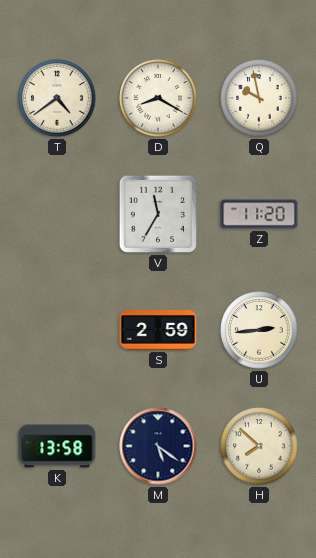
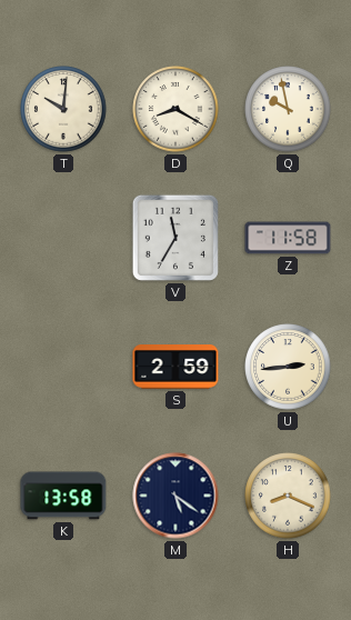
T: 4:39 -> 10:01 (63, 109)
Z: 11:20 -> 11:58 (288, 238)
H: 7:52 -> 8:19 (288, 496)
